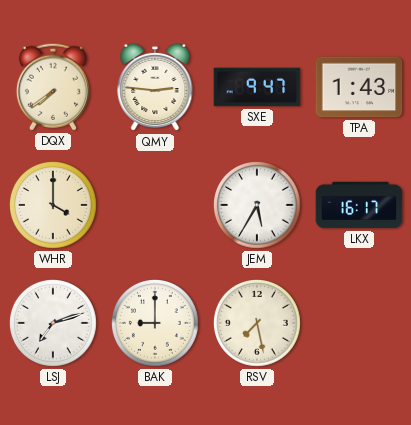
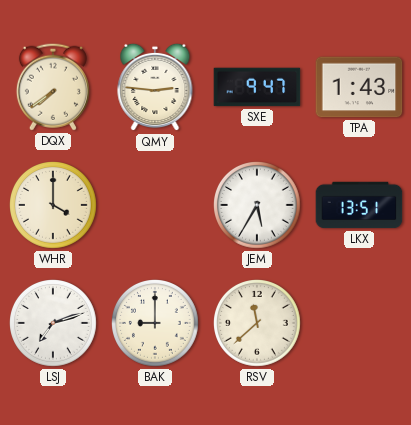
LKX: 16:17 -> 13:51 (359, 205)
RSV: 7:28 -> 11:38 (258, 324)
